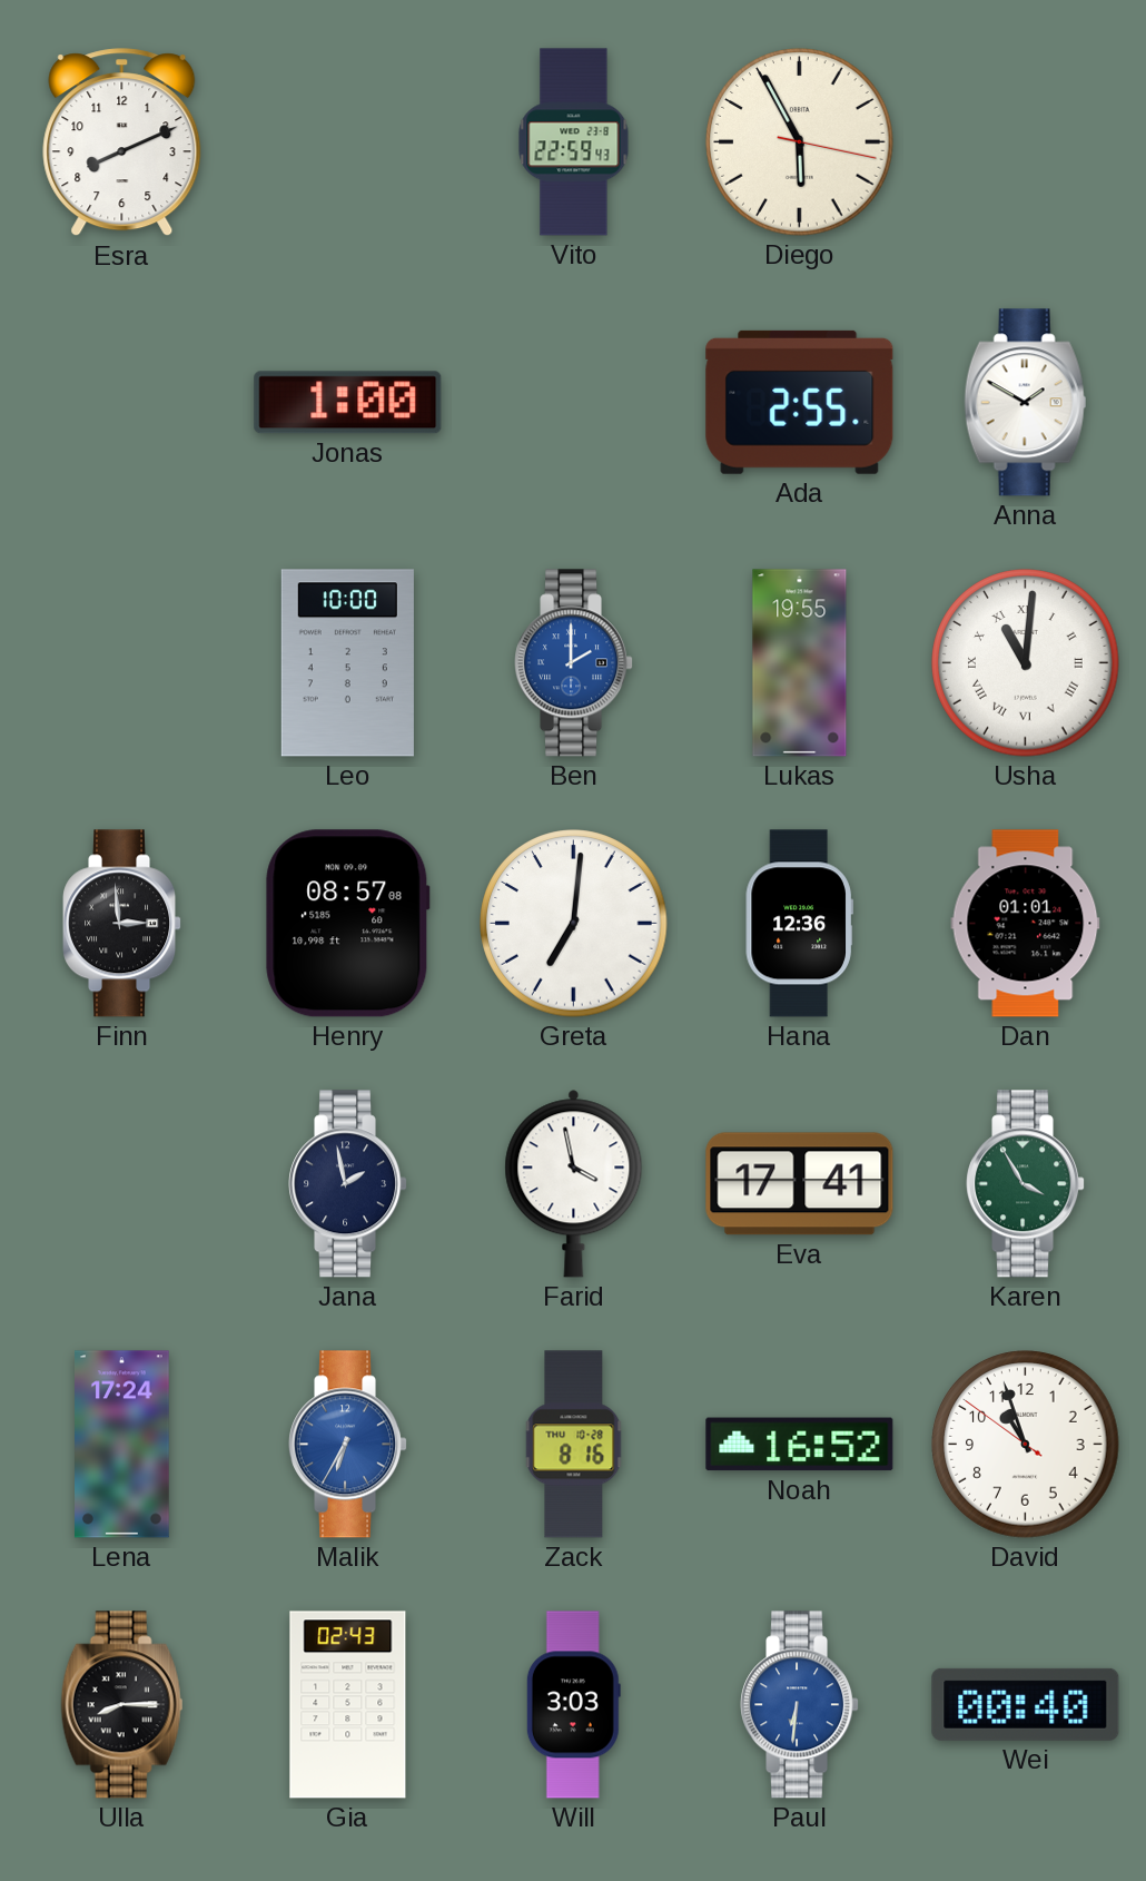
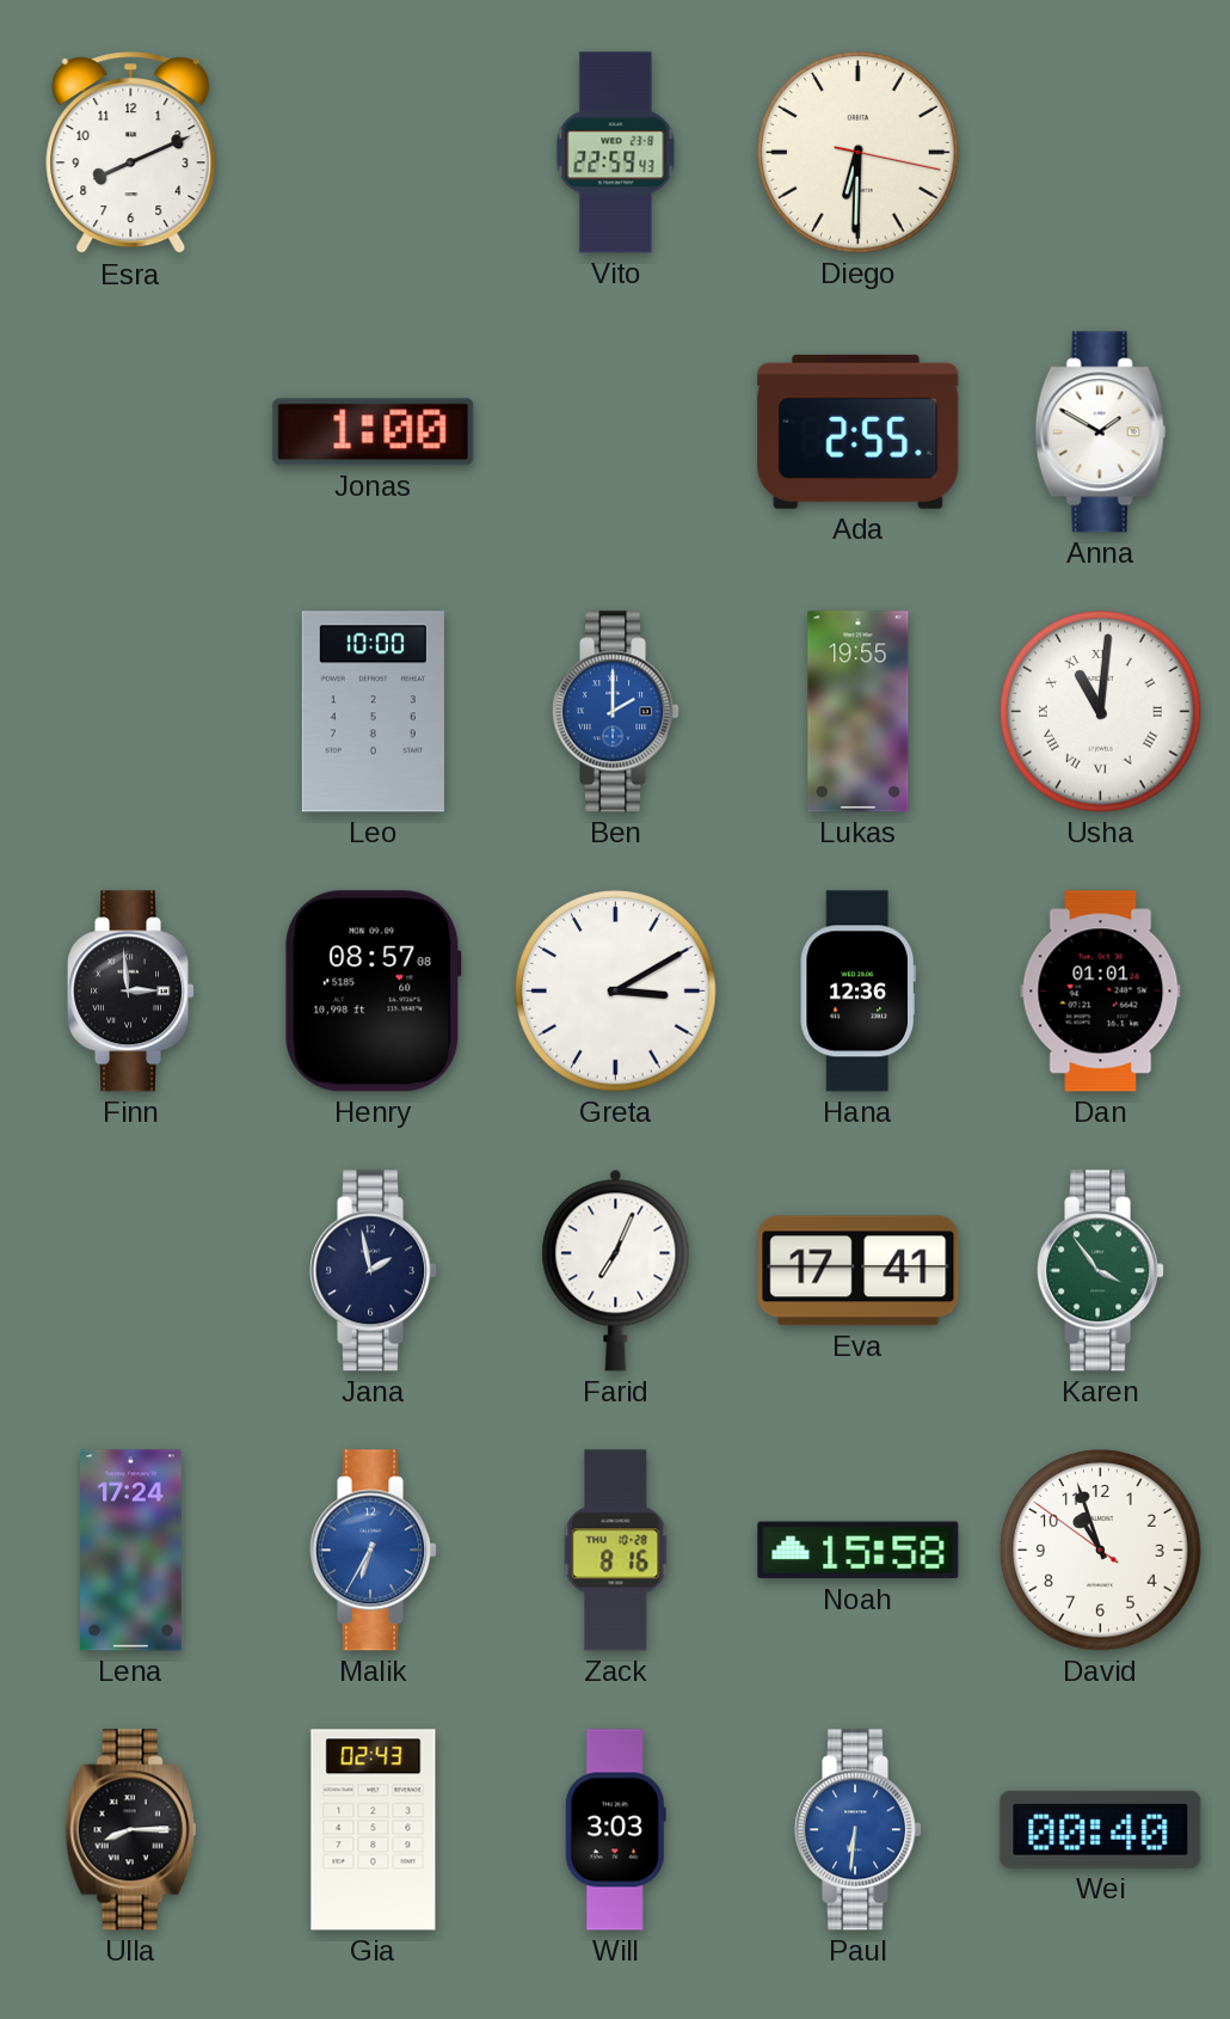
Diego: 5:55 -> 6:30 (859, 153)
Greta: 7:01 -> 3:10 (616, 992)
Farid: 3:58 -> 7:04 (616, 1270)
Karen: 3:55 -> 3:54 (1101, 1271)
Noah: 16:52 -> 15:58 (859, 1551)
